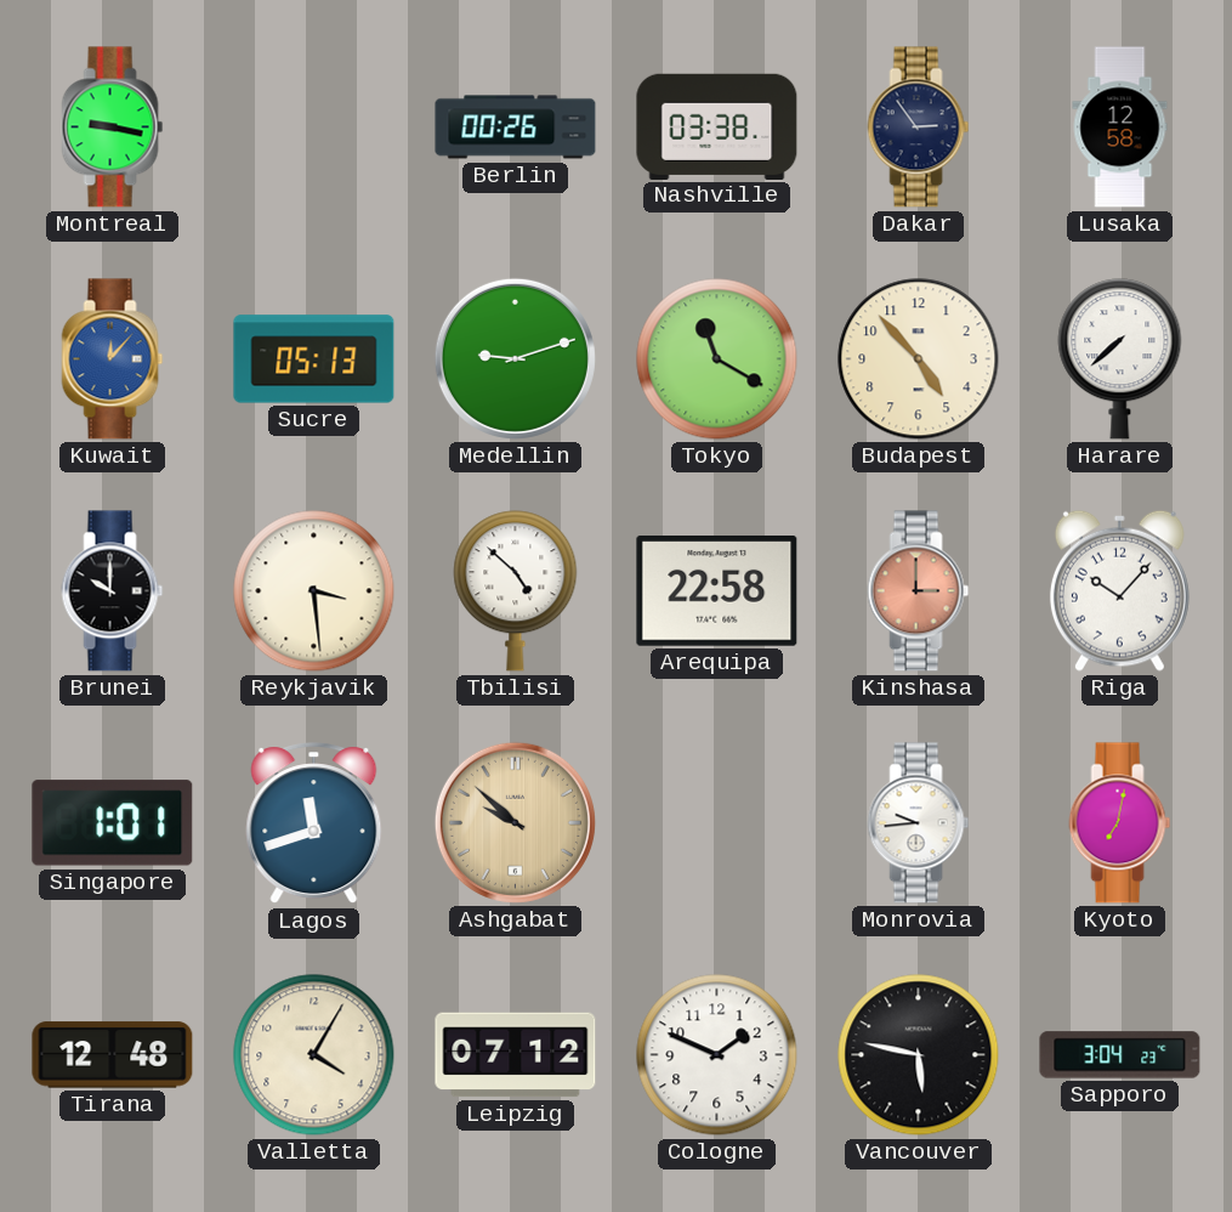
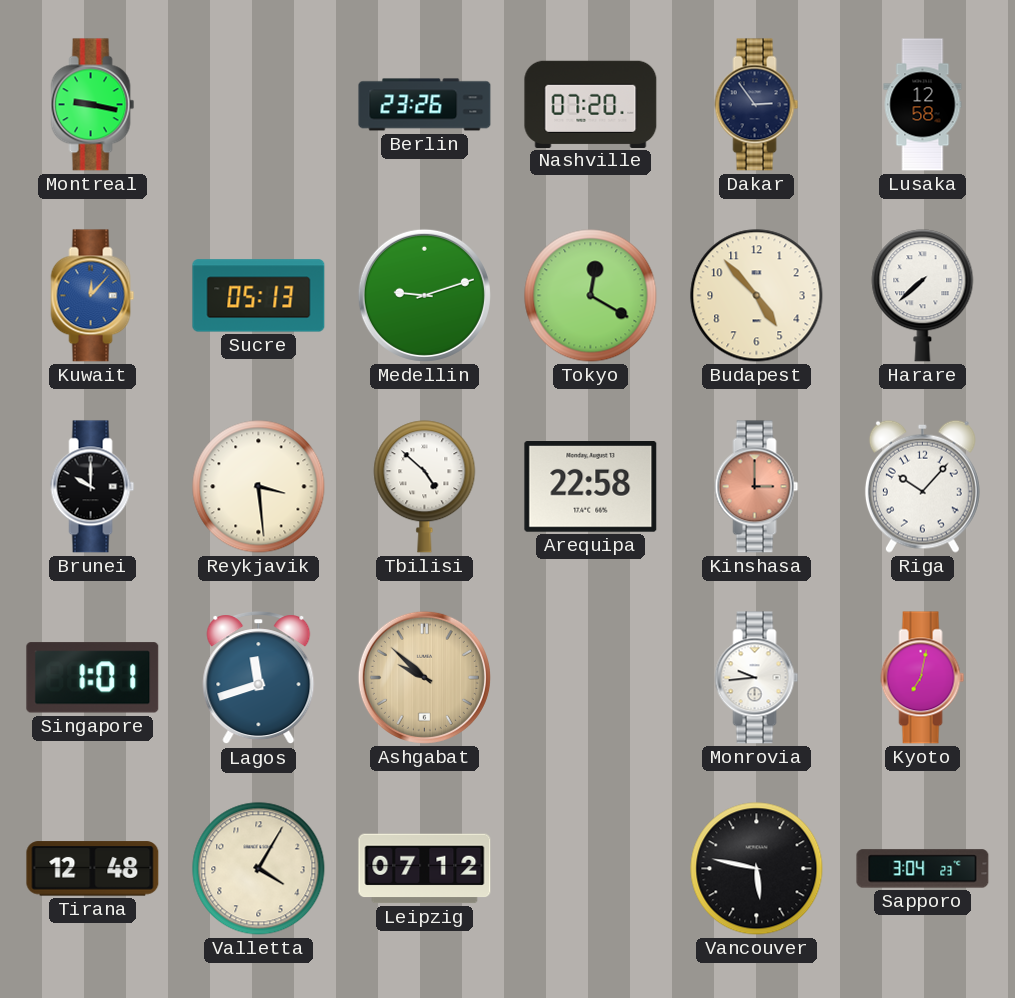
Berlin: 00:26 -> 23:26 (425, 105)
Nashville: 03:38 -> 07:20 (591, 104)
Tokyo: 11:20 -> 12:20 (591, 296)
Cologne: 1:49 -> none (717, 1055)
